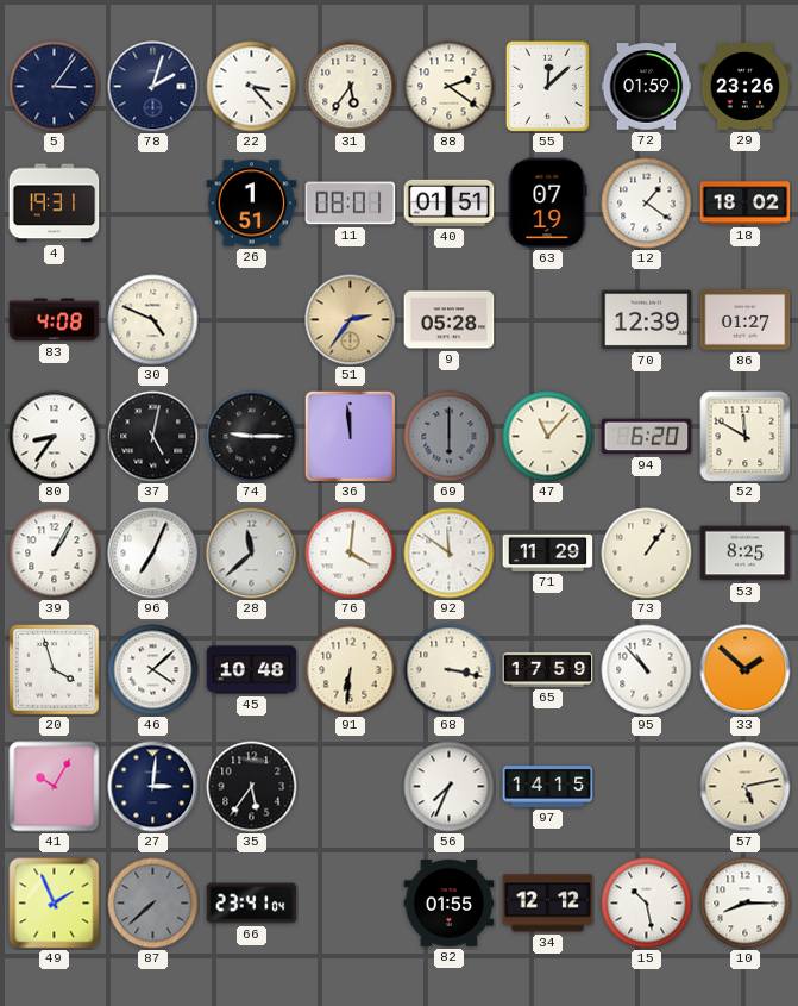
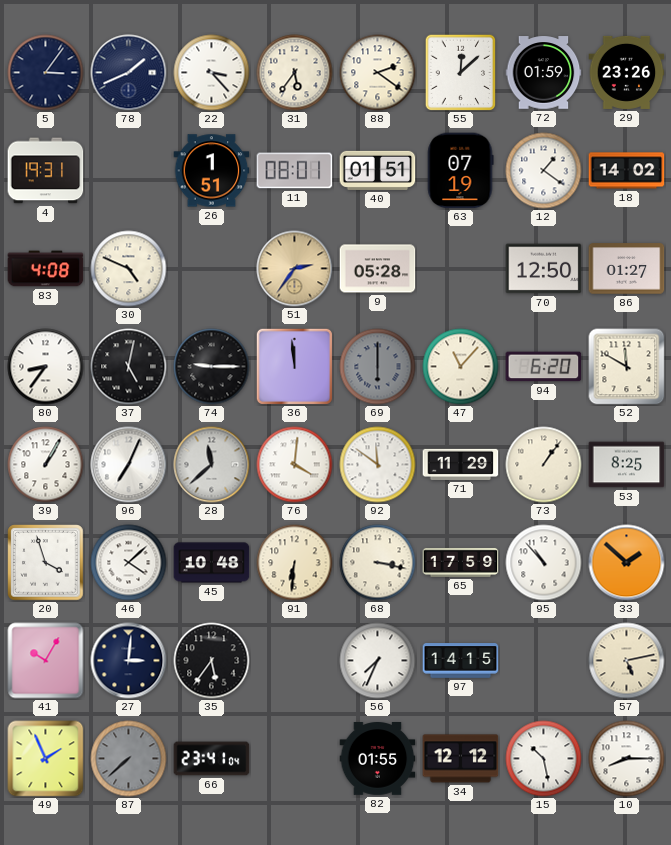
78: 2:03 -> 1:41 (129, 73)
18: 18:02 -> 14:02 (627, 171)
70: 12:39 -> 12:50 (544, 269)
